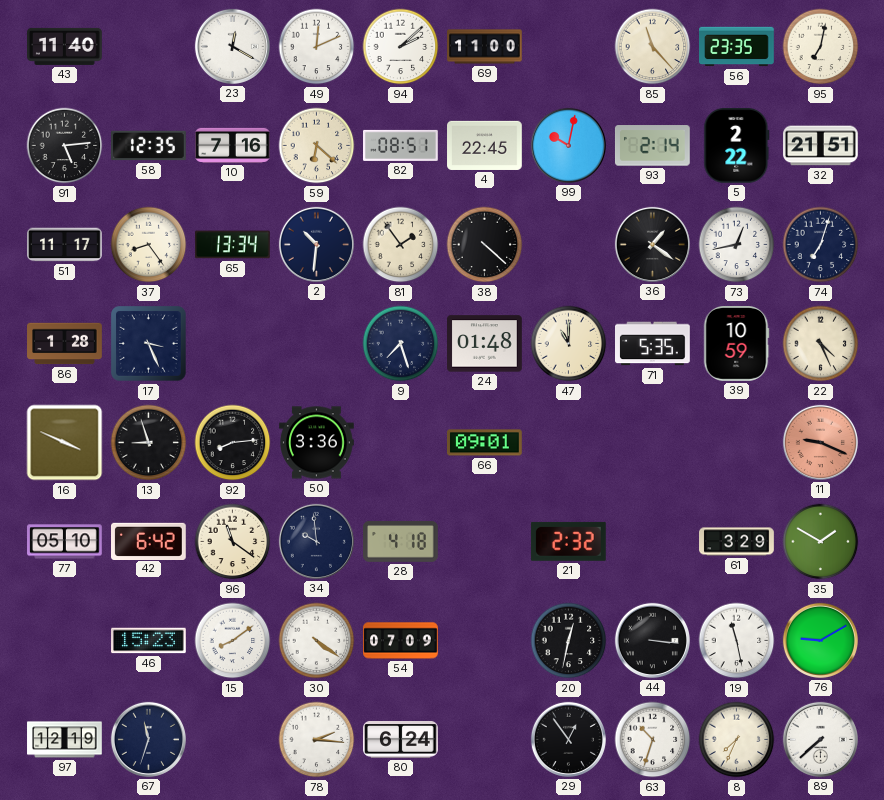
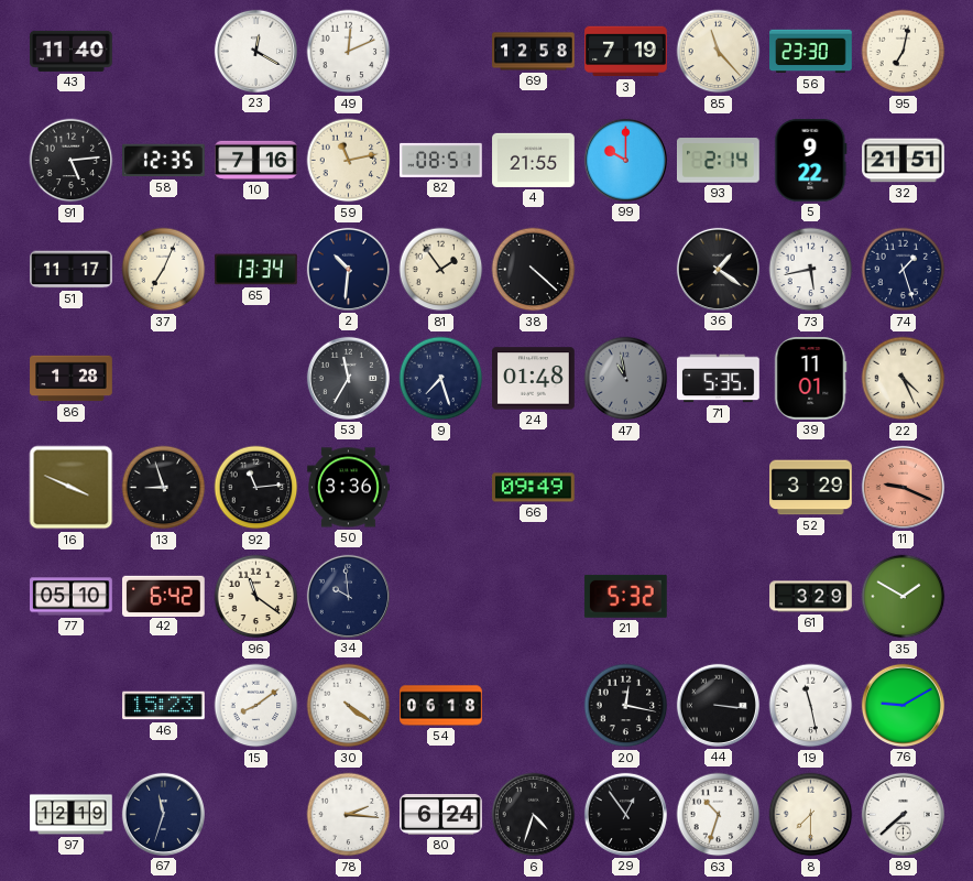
94: 2:08 -> none (401, 47)
69: 11:00 -> 12:58 (534, 52)
3: none -> 7:19 (626, 52)
56: 23:35 -> 23:30 (811, 52)
59: 6:22 -> 11:13 (349, 161)
4: 22:45 -> 21:55 (534, 160)
99: 10:02 -> 10:00 (625, 160)
5: 2:22 -> 9:22 (811, 161)
37: 8:24 -> 7:04 (164, 270)
73: 12:43 -> 5:43 (811, 270)
74: 7:03 -> 1:27 (904, 270)
17: 3:26 -> none (149, 344)
53: none -> 11:35 (348, 378)
47: 11:00 -> 10:58 (626, 379)
47 dial: cream -> grey (626, 379)
39: 10:59 -> 11:01 (810, 379)
92: 8:14 -> 11:14 (256, 488)
66: 09:01 -> 09:49 (534, 488)
52: none -> 3:29 (811, 488)
28: 4:18 -> none (401, 542)
21: 2:32 -> 5:32 (625, 596)
54: 07:09 -> 06:18 (441, 706)
20: 12:32 -> 12:17 (626, 706)
6: none -> 4:33 (534, 815)
8: 7:34 -> 7:30 (811, 815)
